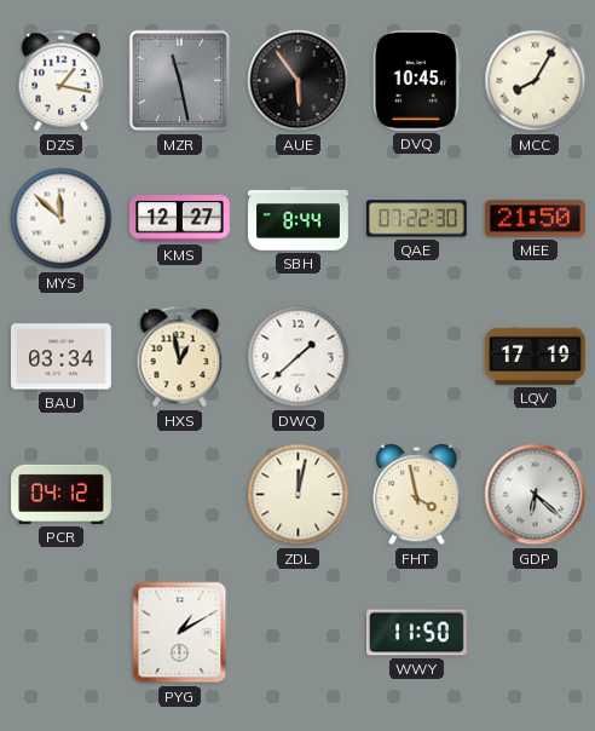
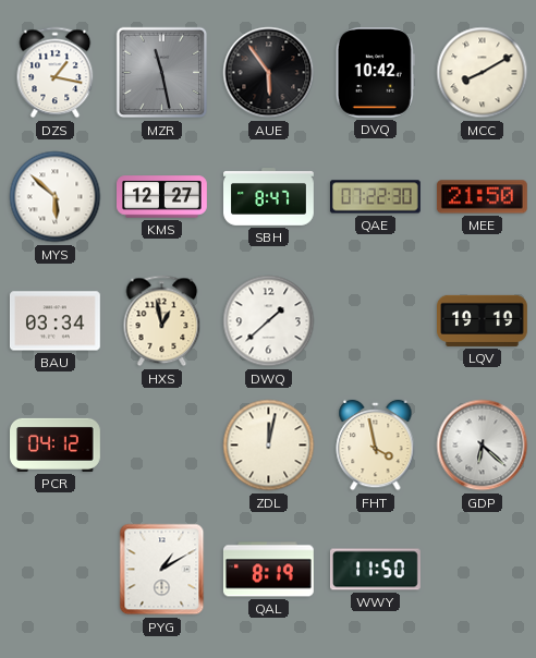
DVQ: 10:45 -> 10:42 (375, 72)
MCC: 8:05 -> 8:10 (483, 73)
MYS: 11:52 -> 5:52 (56, 197)
SBH: 8:44 -> 8:47 (269, 197)
LQV: 17:19 -> 19:19 (483, 320)
QAL: none -> 8:19 (268, 570)
